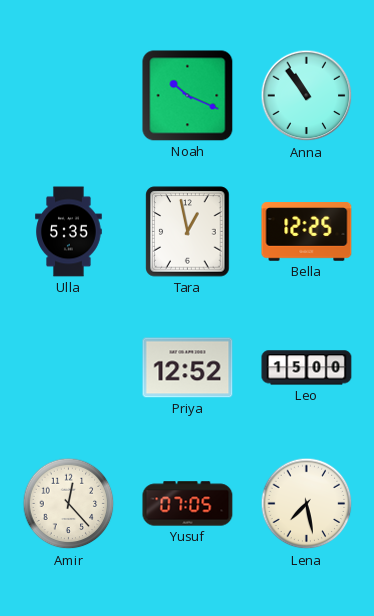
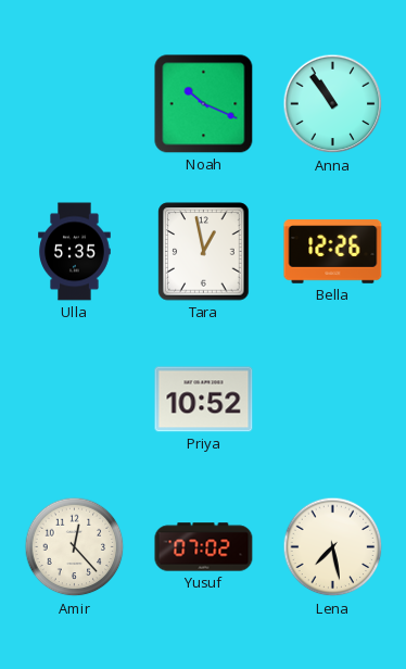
Bella: 12:25 -> 12:26 (333, 252)
Priya: 12:52 -> 10:52 (204, 400)
Leo: 15:00 -> none (307, 368)
Yusuf: 07:05 -> 07:02 (204, 547)
